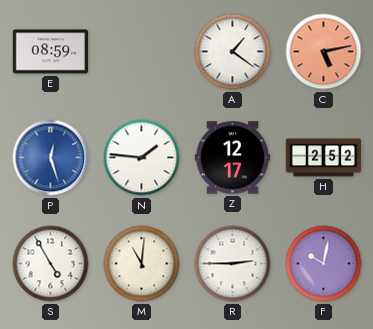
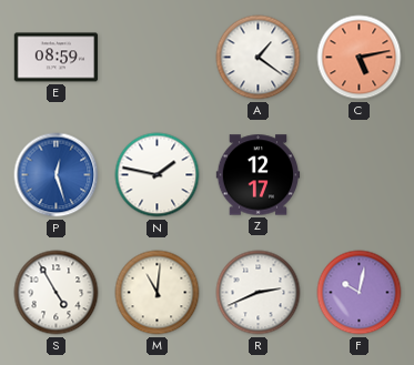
N: 1:46 -> 1:47 (158, 175)
H: 2:52 -> none (324, 158)
R: 2:45 -> 2:41 (259, 293)
